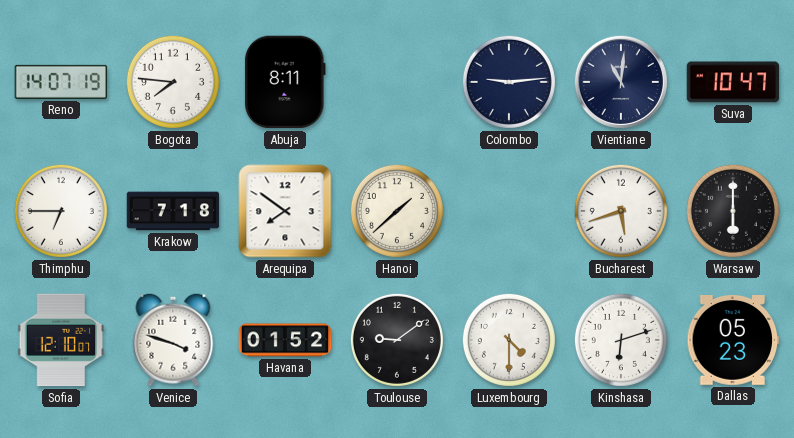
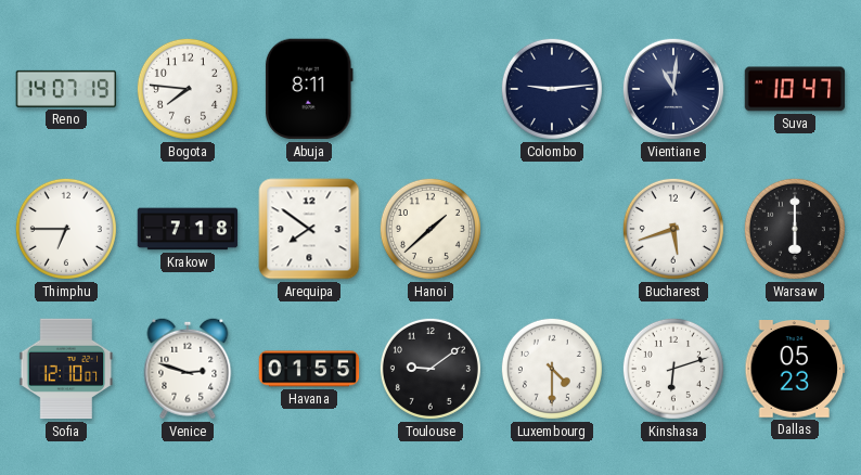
Venice: 3:48 -> 2:48 (188, 369)
Havana: 01:52 -> 01:55 (309, 369)
